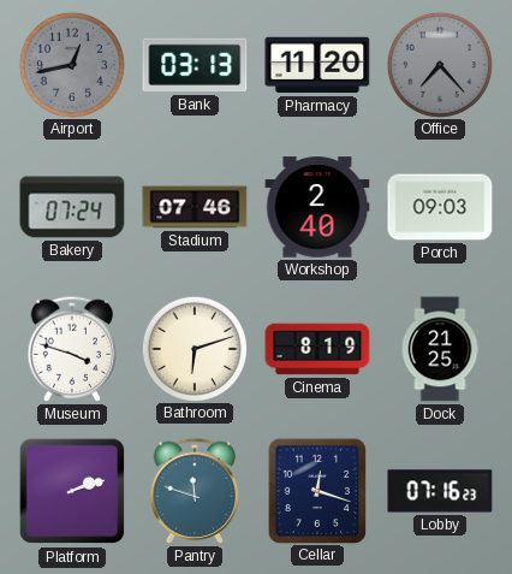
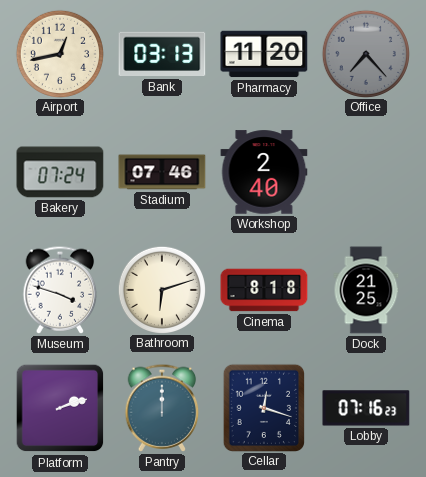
Airport dial: grey -> cream (59, 53)
Porch: 09:03 -> none (440, 207)
Cinema: 8:19 -> 8:18 (264, 290)
Pantry: 11:48 -> 12:00 (162, 408)
